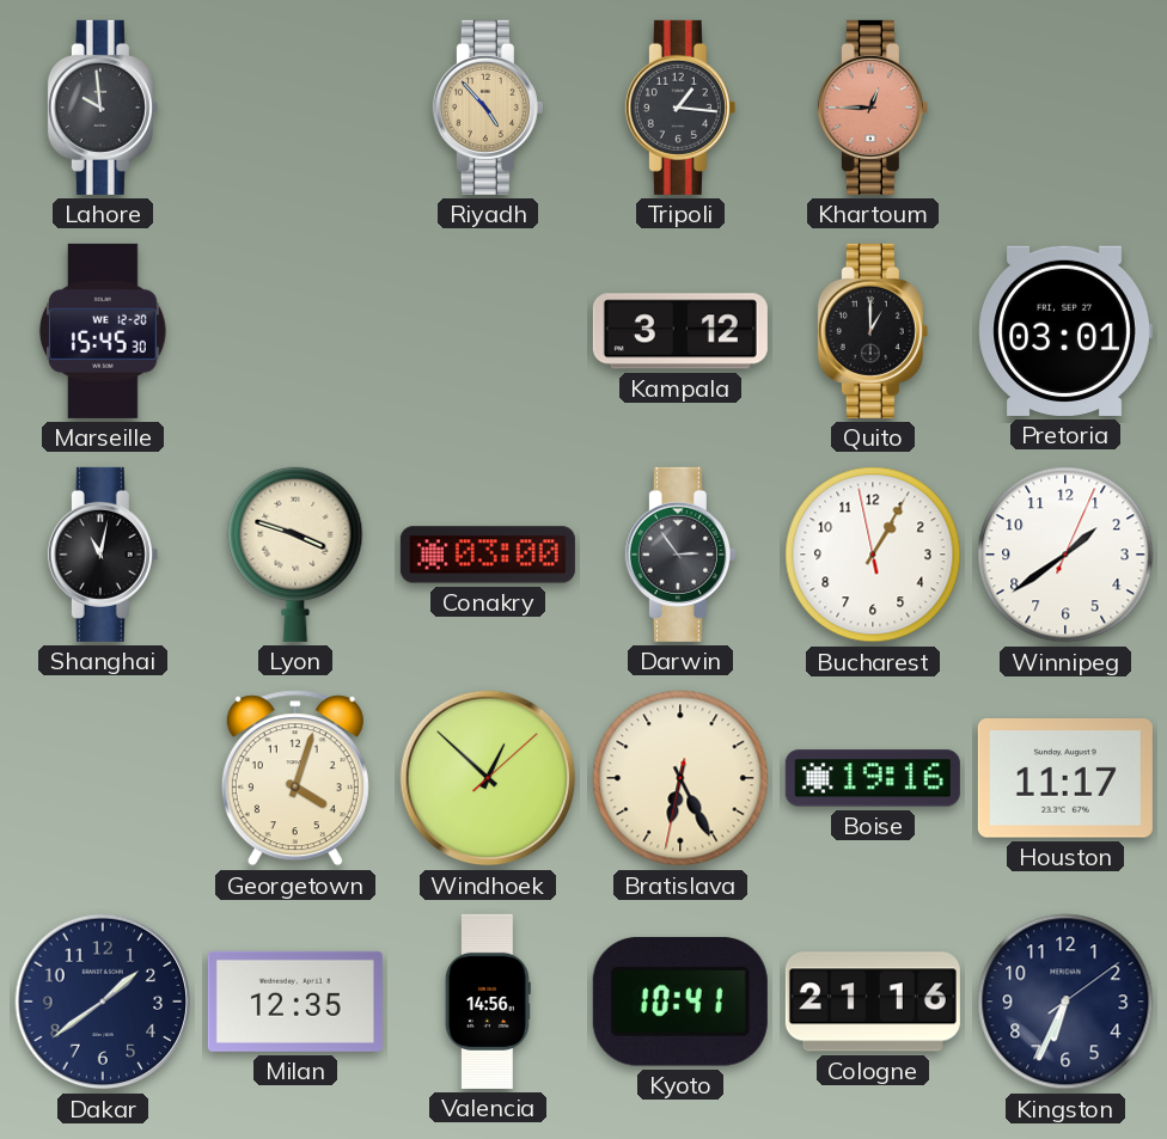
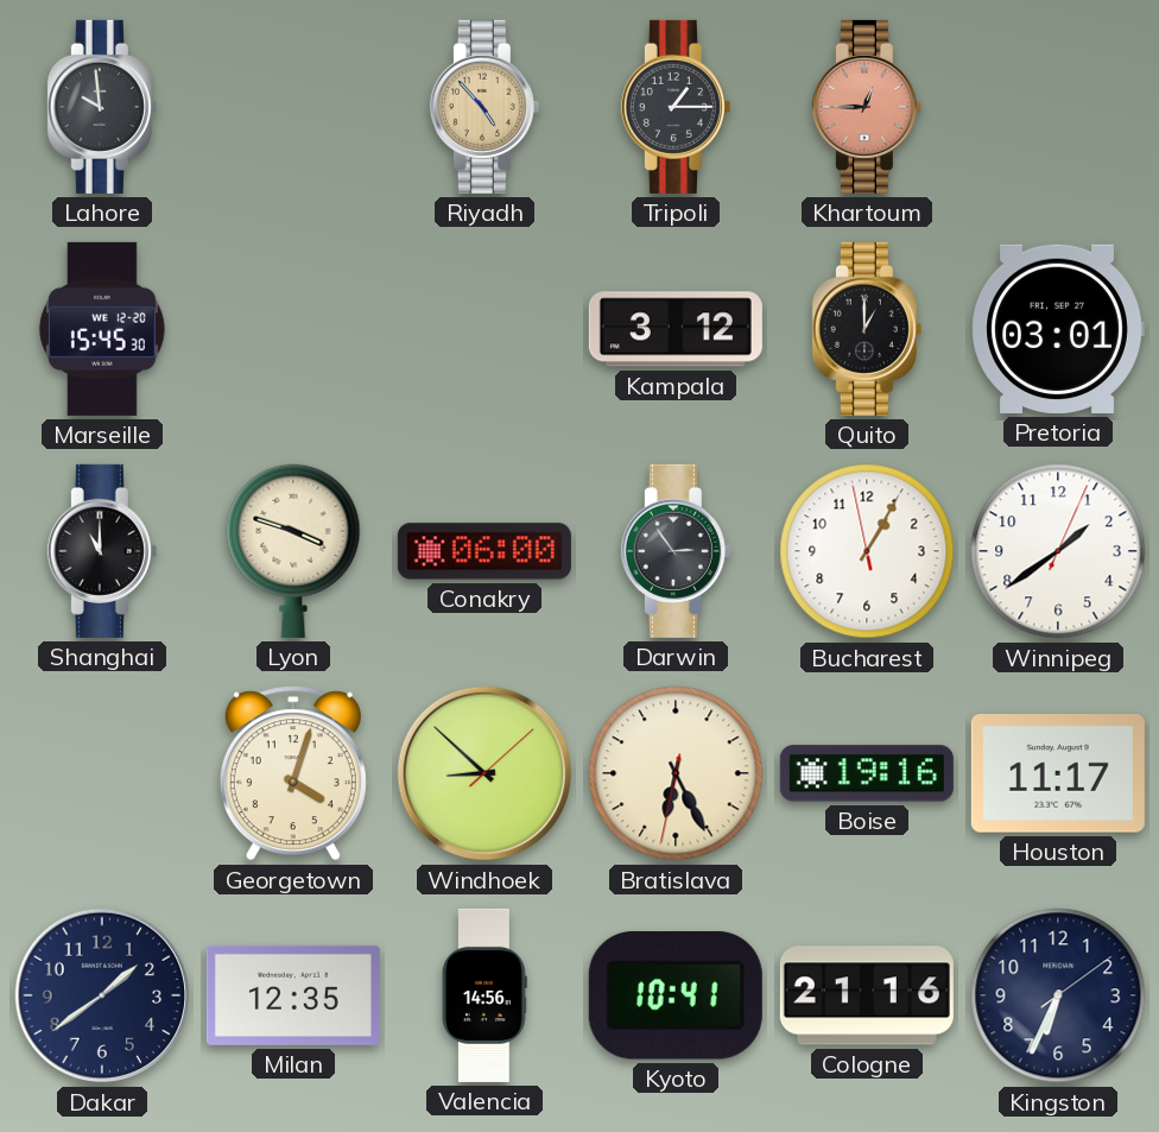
Tripoli: 1:16 -> 1:15 (676, 107)
Shanghai: 11:02 -> 11:00 (102, 551)
Conakry: 03:00 -> 06:00 (484, 551)
Windhoek: 12:52 -> 8:52 (484, 773)
